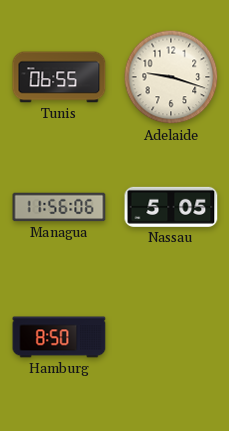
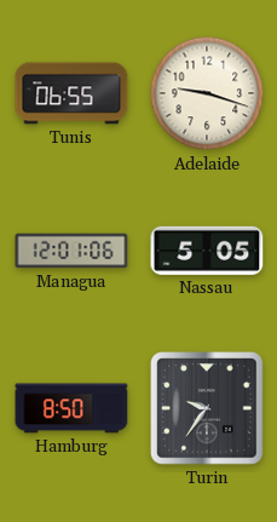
Managua: 11:56 -> 12:01 (71, 251)
Turin: none -> 9:36 (207, 408)
